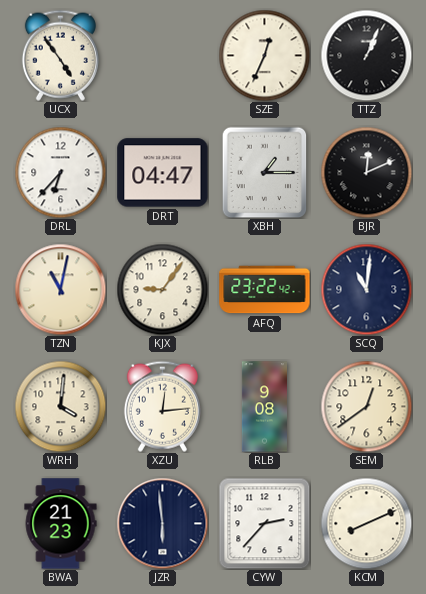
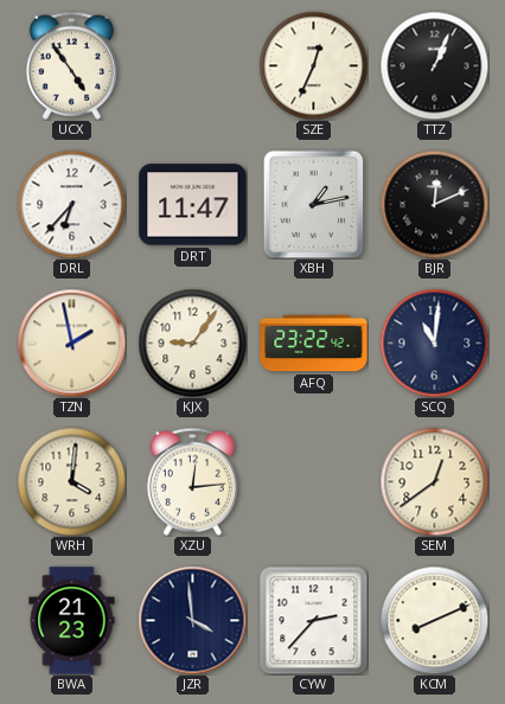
DRT: 04:47 -> 11:47 (193, 205)
XBH: 1:15 -> 1:13 (314, 204)
TZN: 11:02 -> 1:58 (71, 343)
RLB: 9:08 -> none (264, 407)
JZR: 5:59 -> 3:59 (192, 620)
